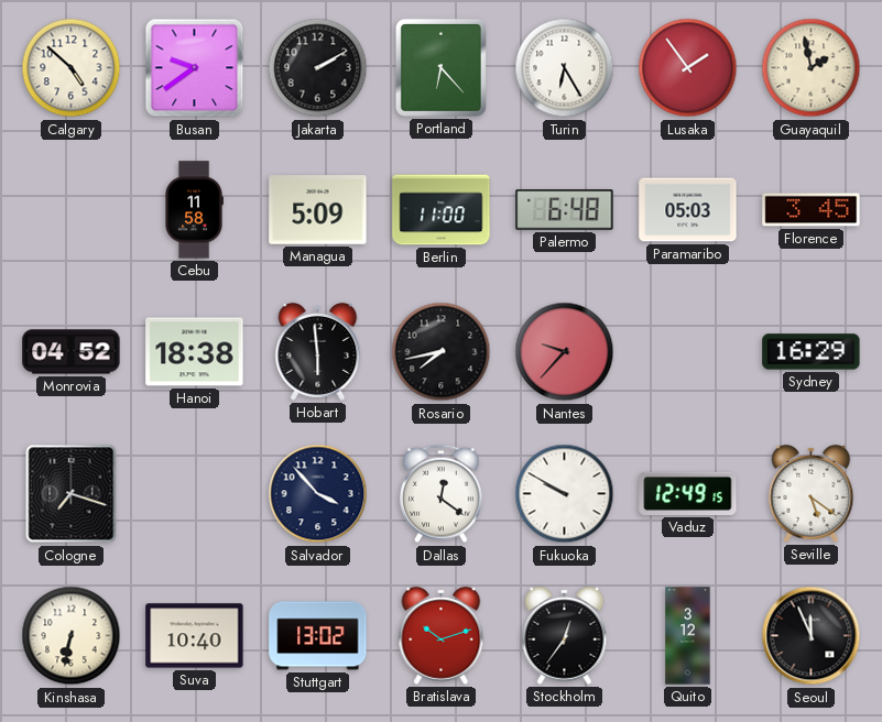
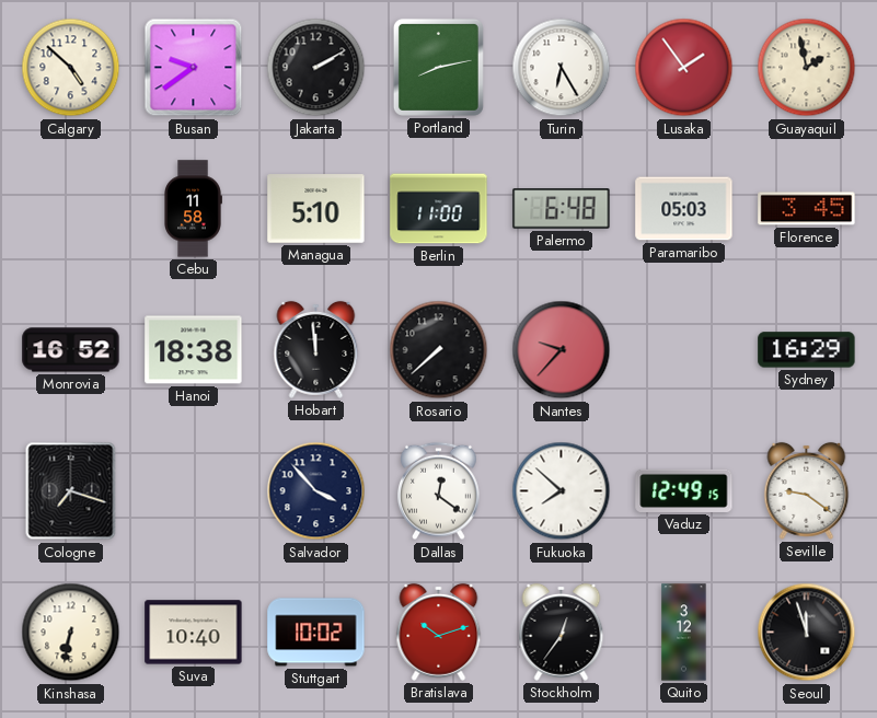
Portland: 6:23 -> 8:13 (438, 67)
Managua: 5:09 -> 5:10 (316, 209)
Monrovia: 04:52 -> 16:52 (71, 350)
Hobart: 5:59 -> 11:59 (316, 349)
Rosario: 7:43 -> 7:38 (439, 350)
Fukuoka: 9:50 -> 7:52 (562, 491)
Seville: 5:21 -> 9:21 (807, 490)
Stuttgart: 13:02 -> 10:02 (316, 633)
Seoul: 11:56 -> 11:57 (807, 633)
